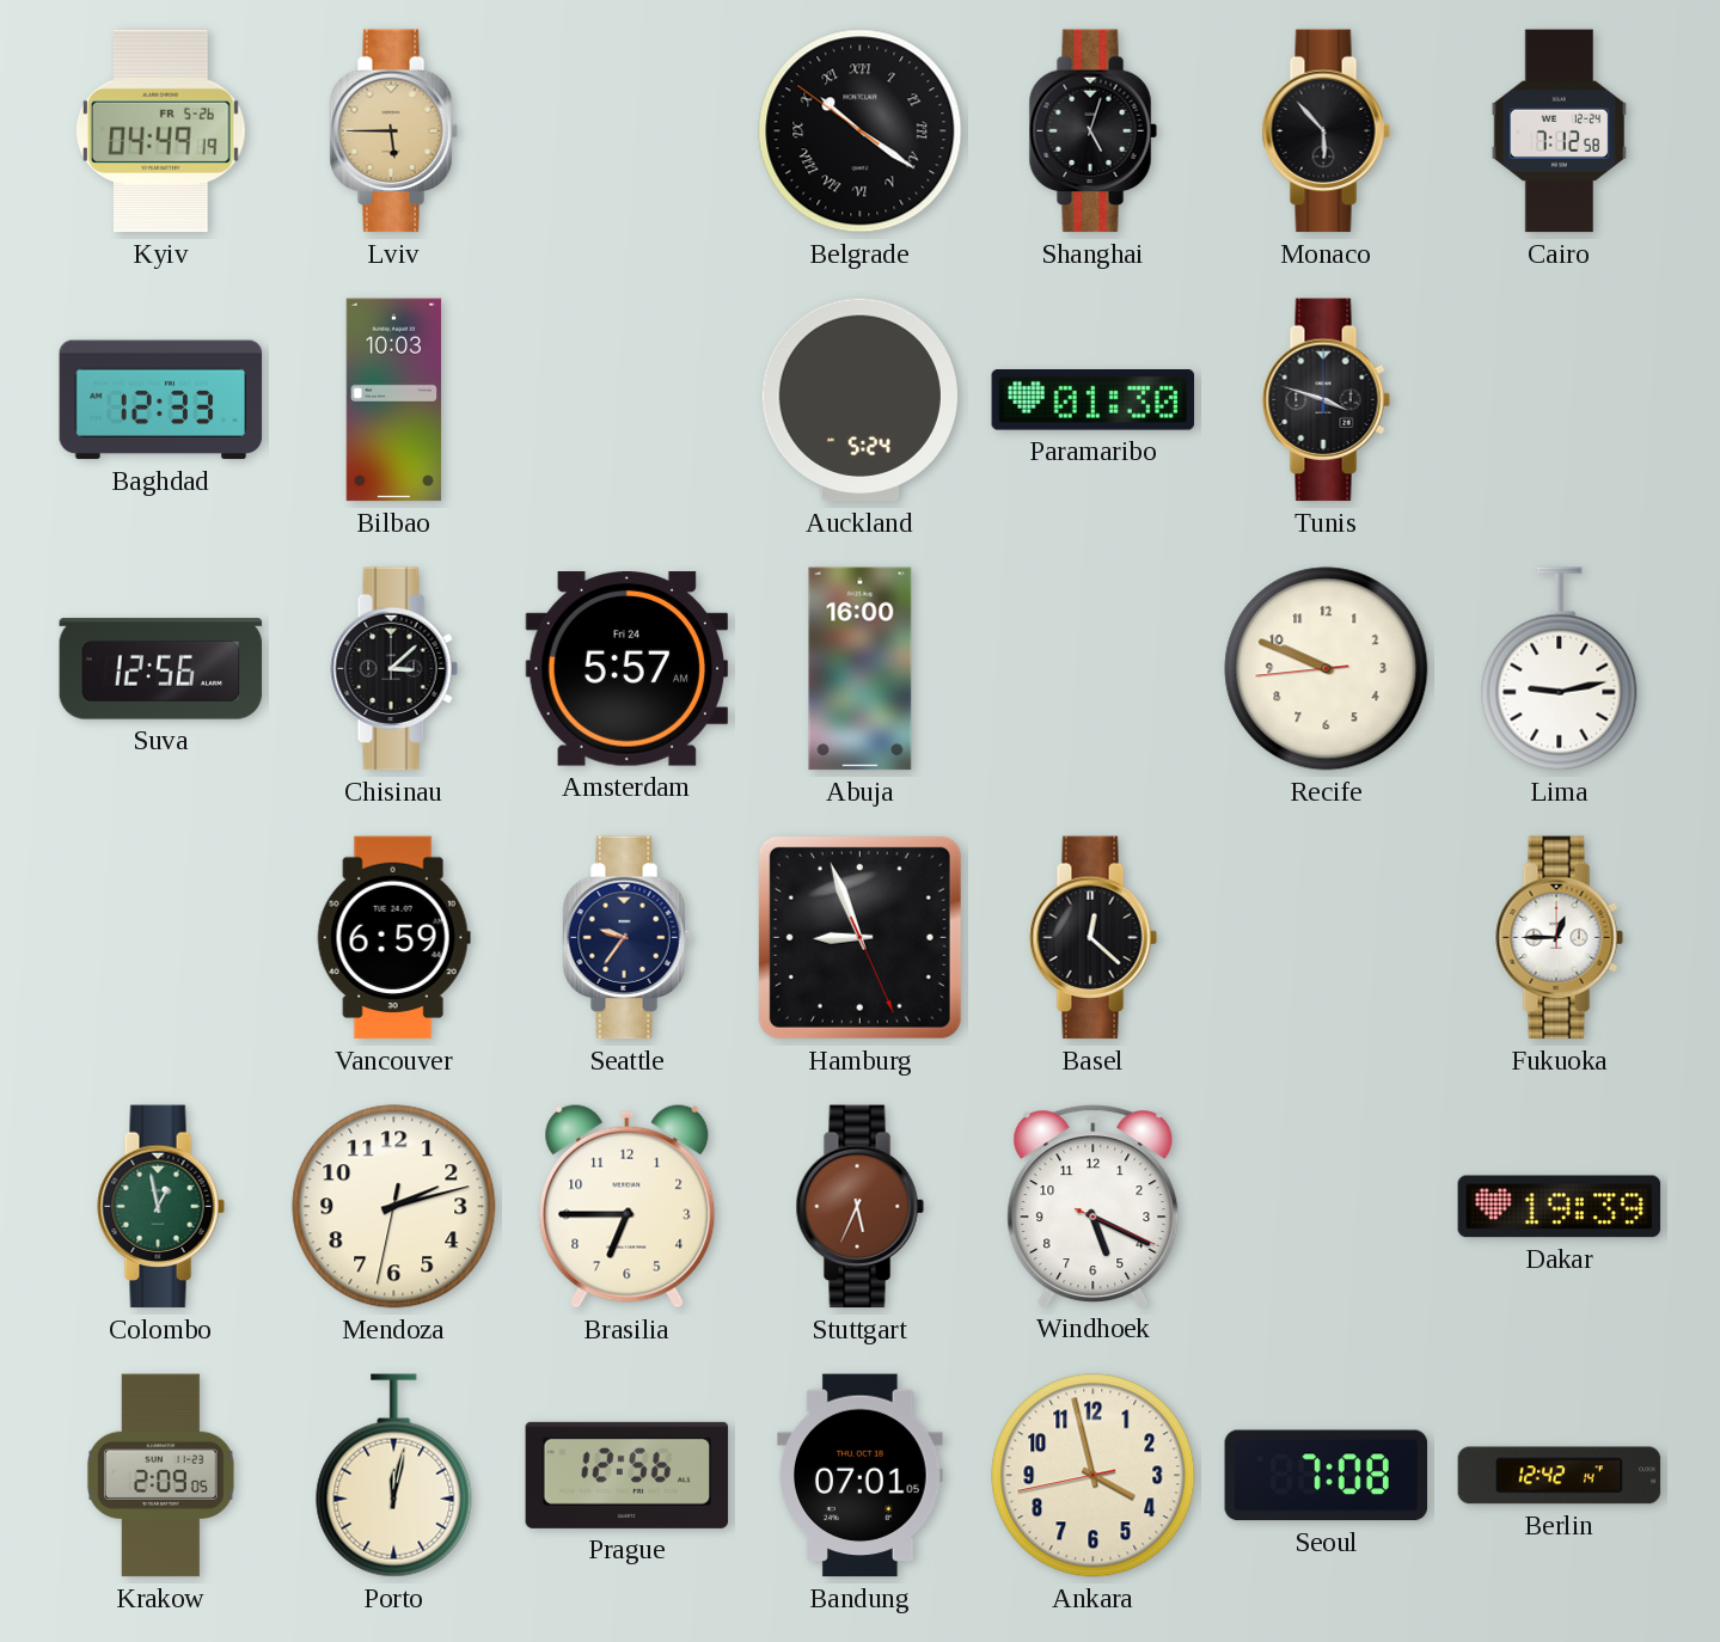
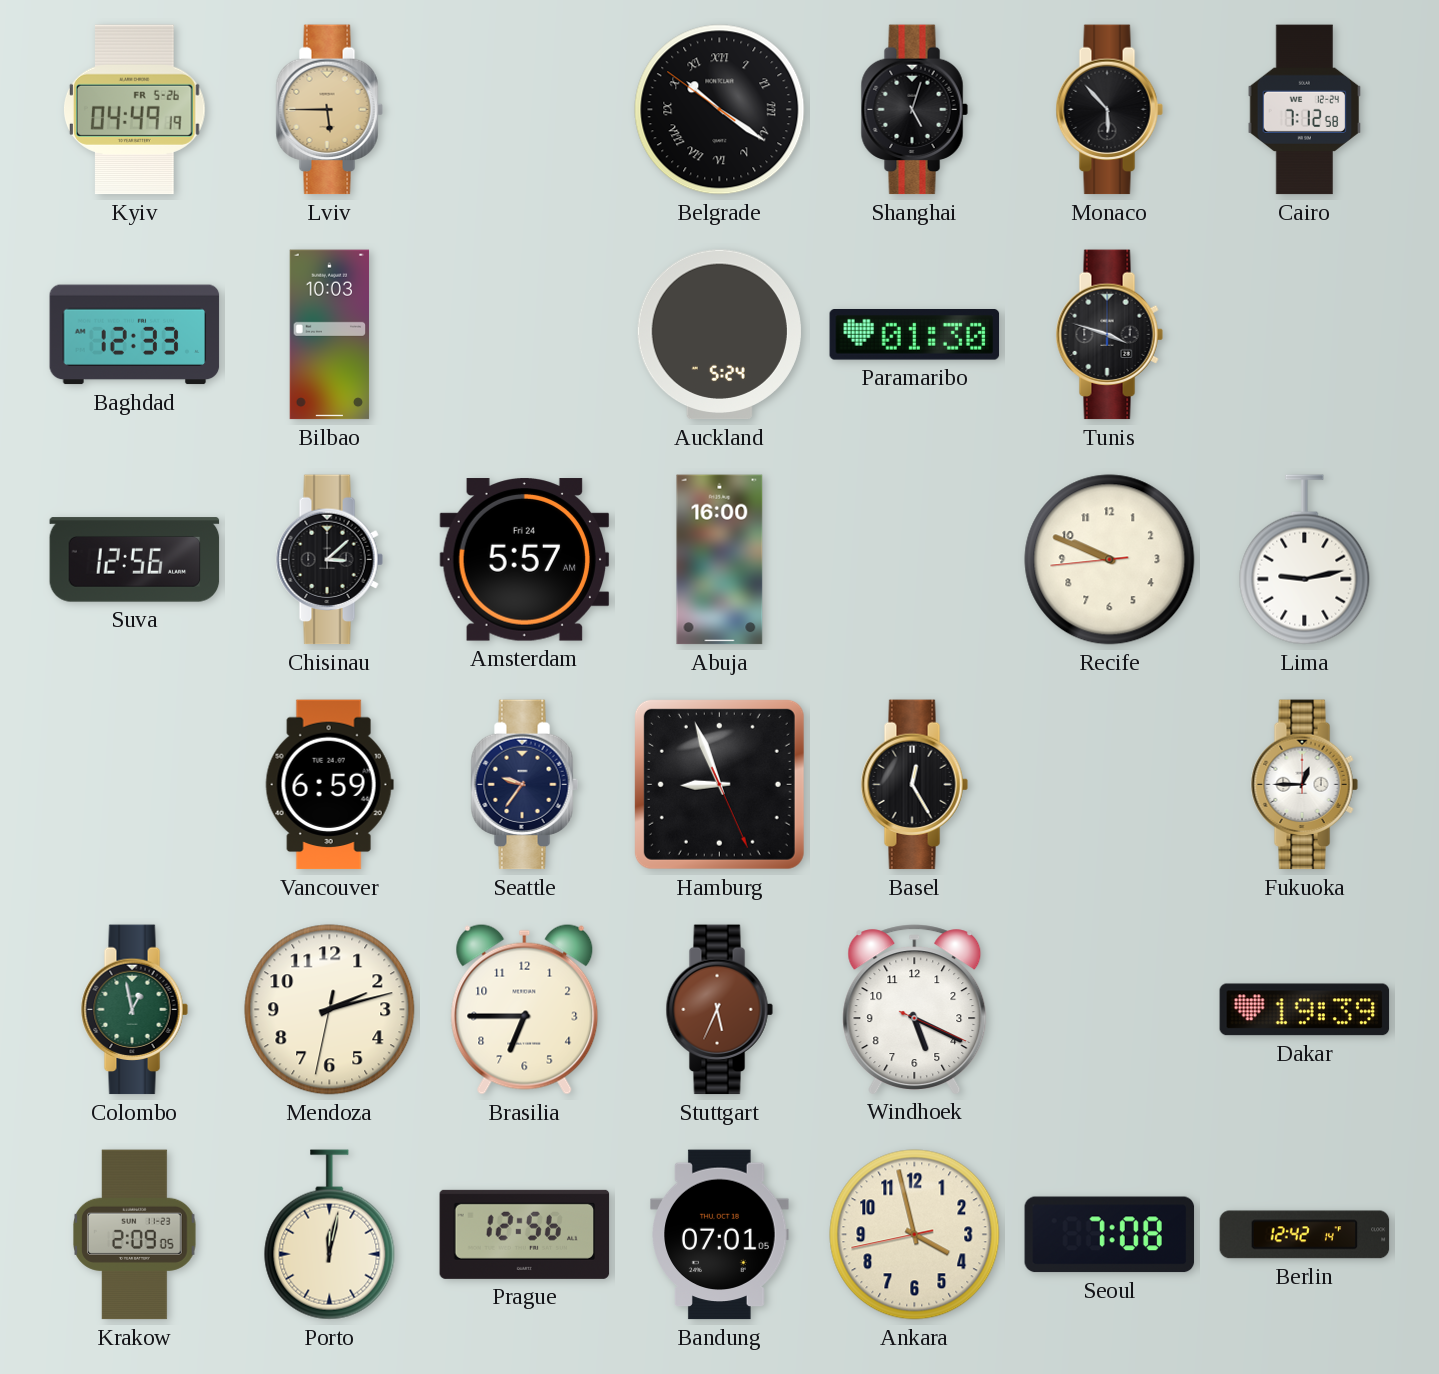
Basel: 12:22 -> 12:25 (914, 785)
